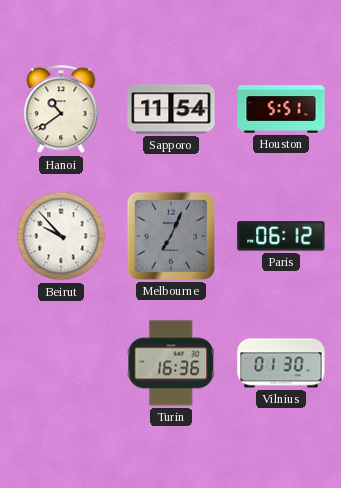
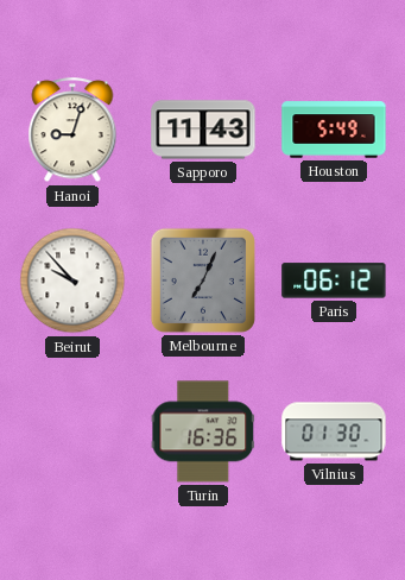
Hanoi: 10:39 -> 9:03 (72, 131)
Sapporo: 11:54 -> 11:43 (203, 130)
Houston: 5:51 -> 5:49 (334, 130)
